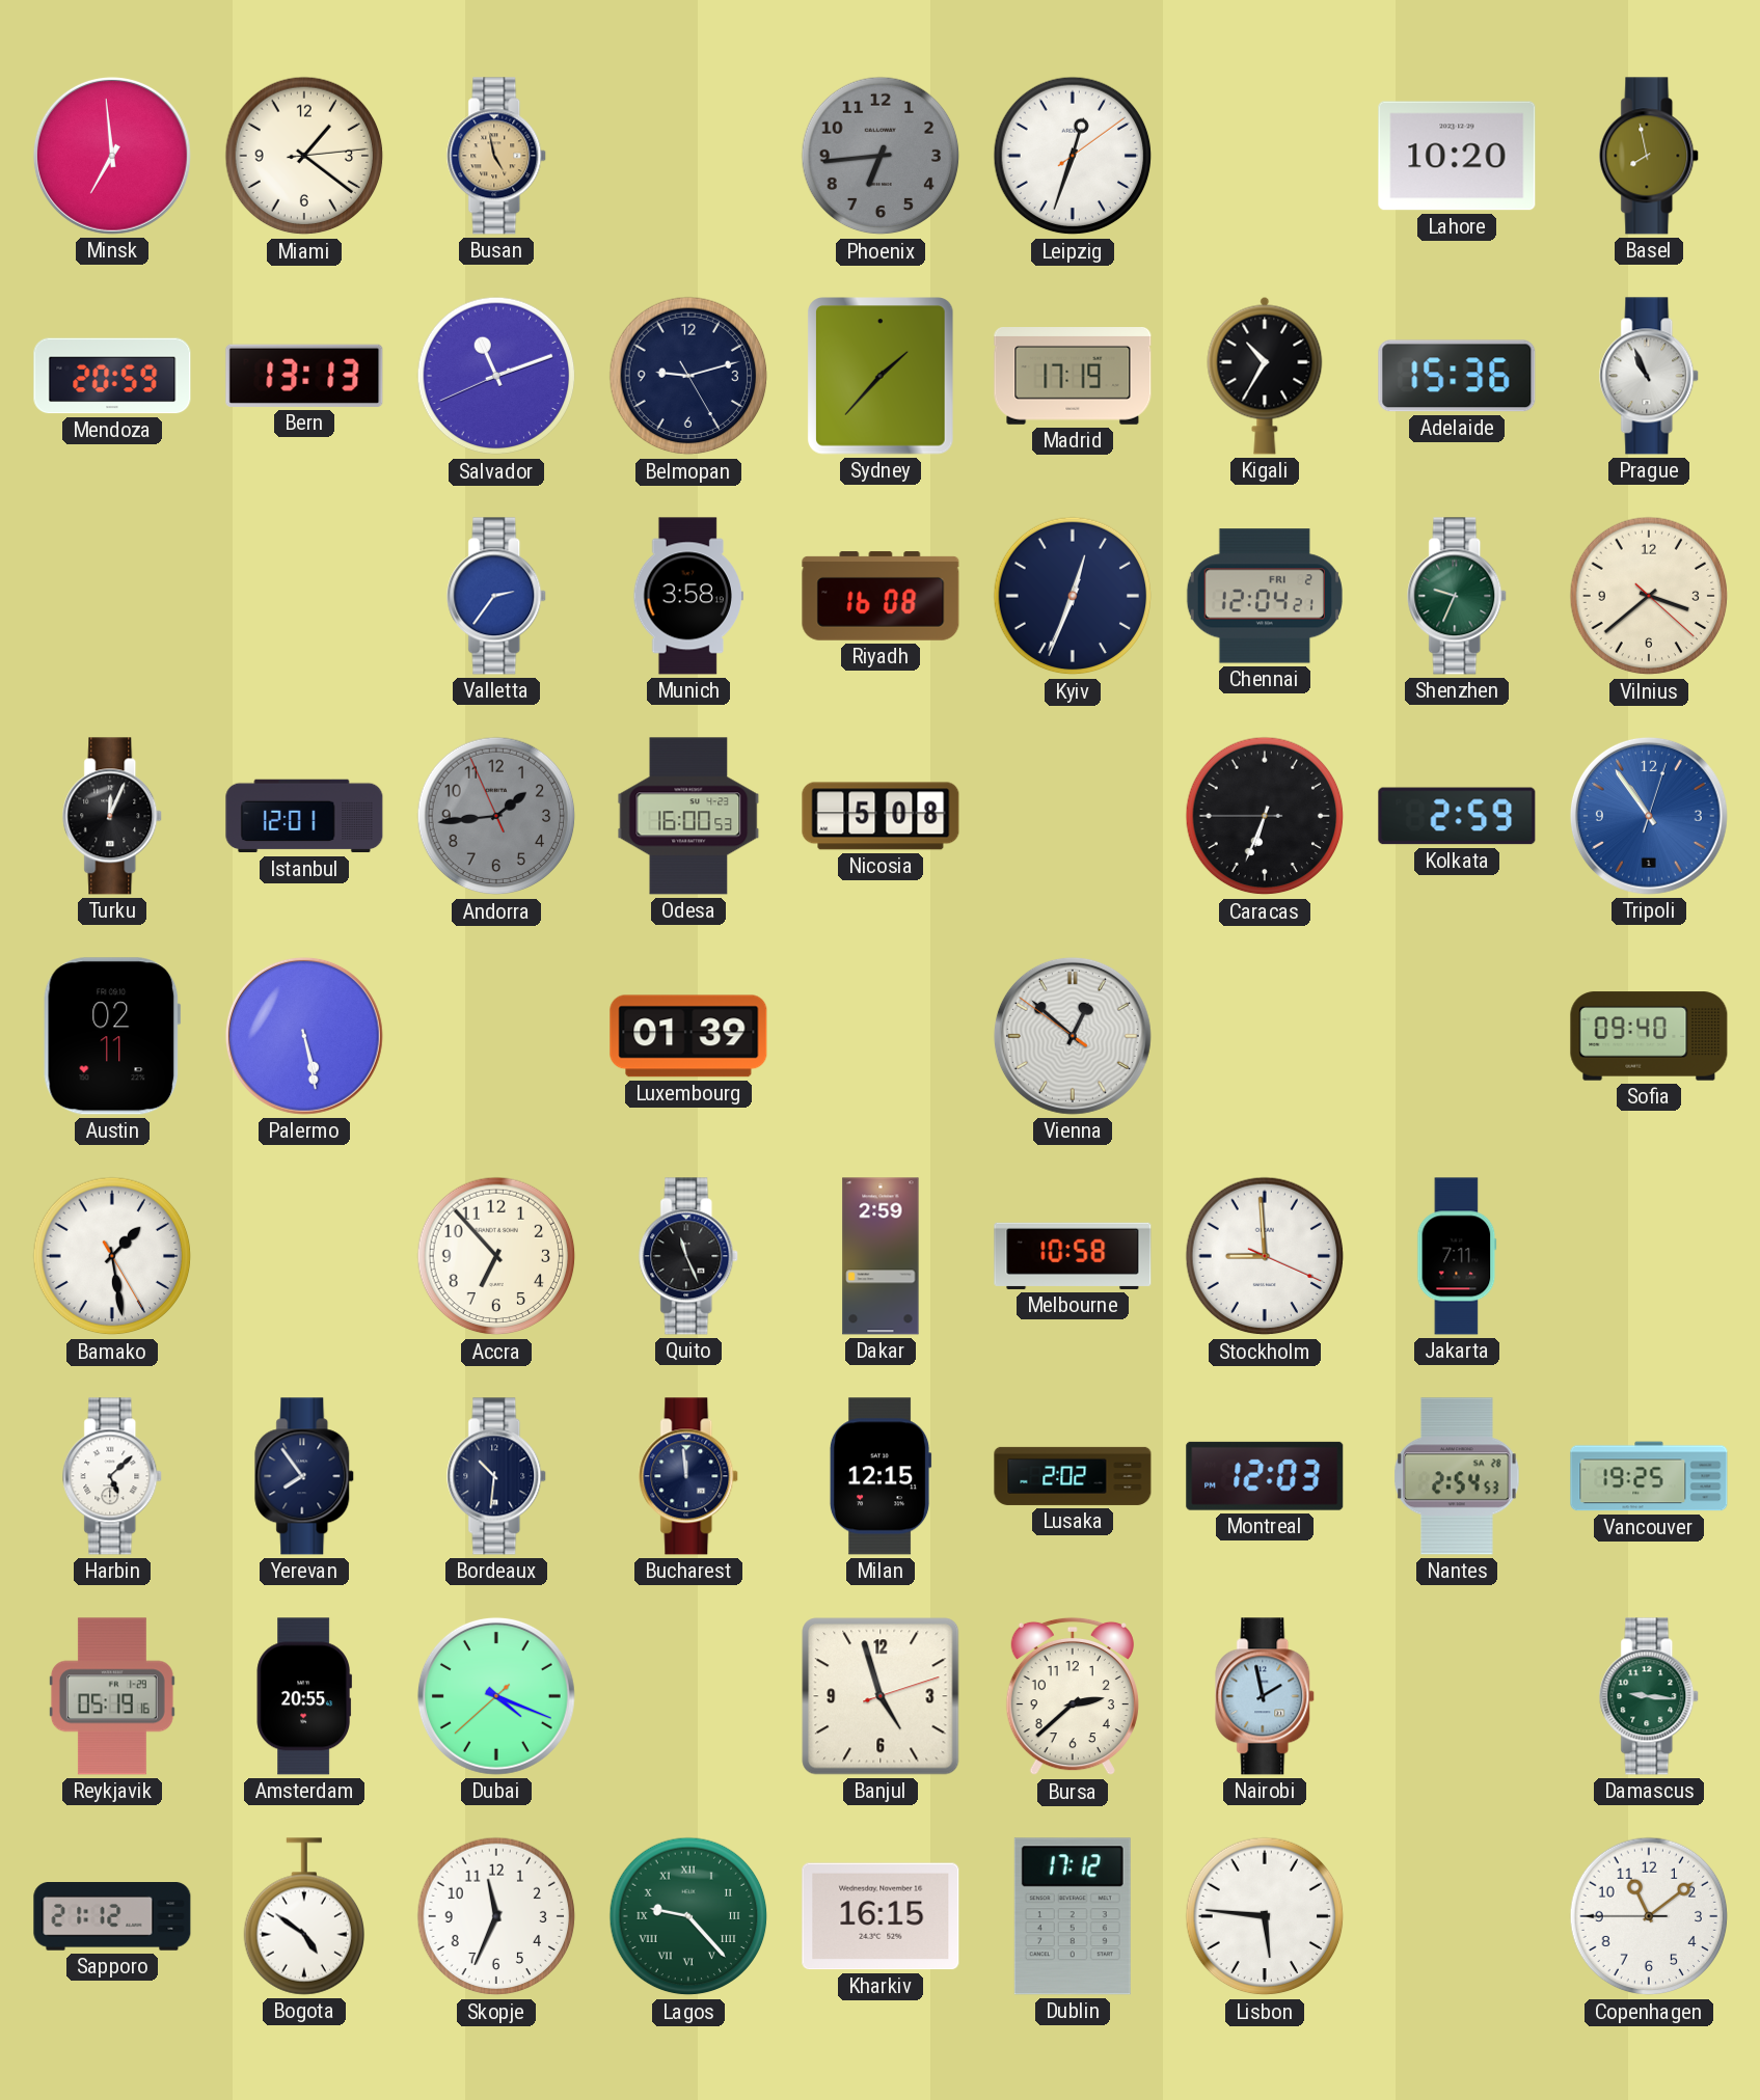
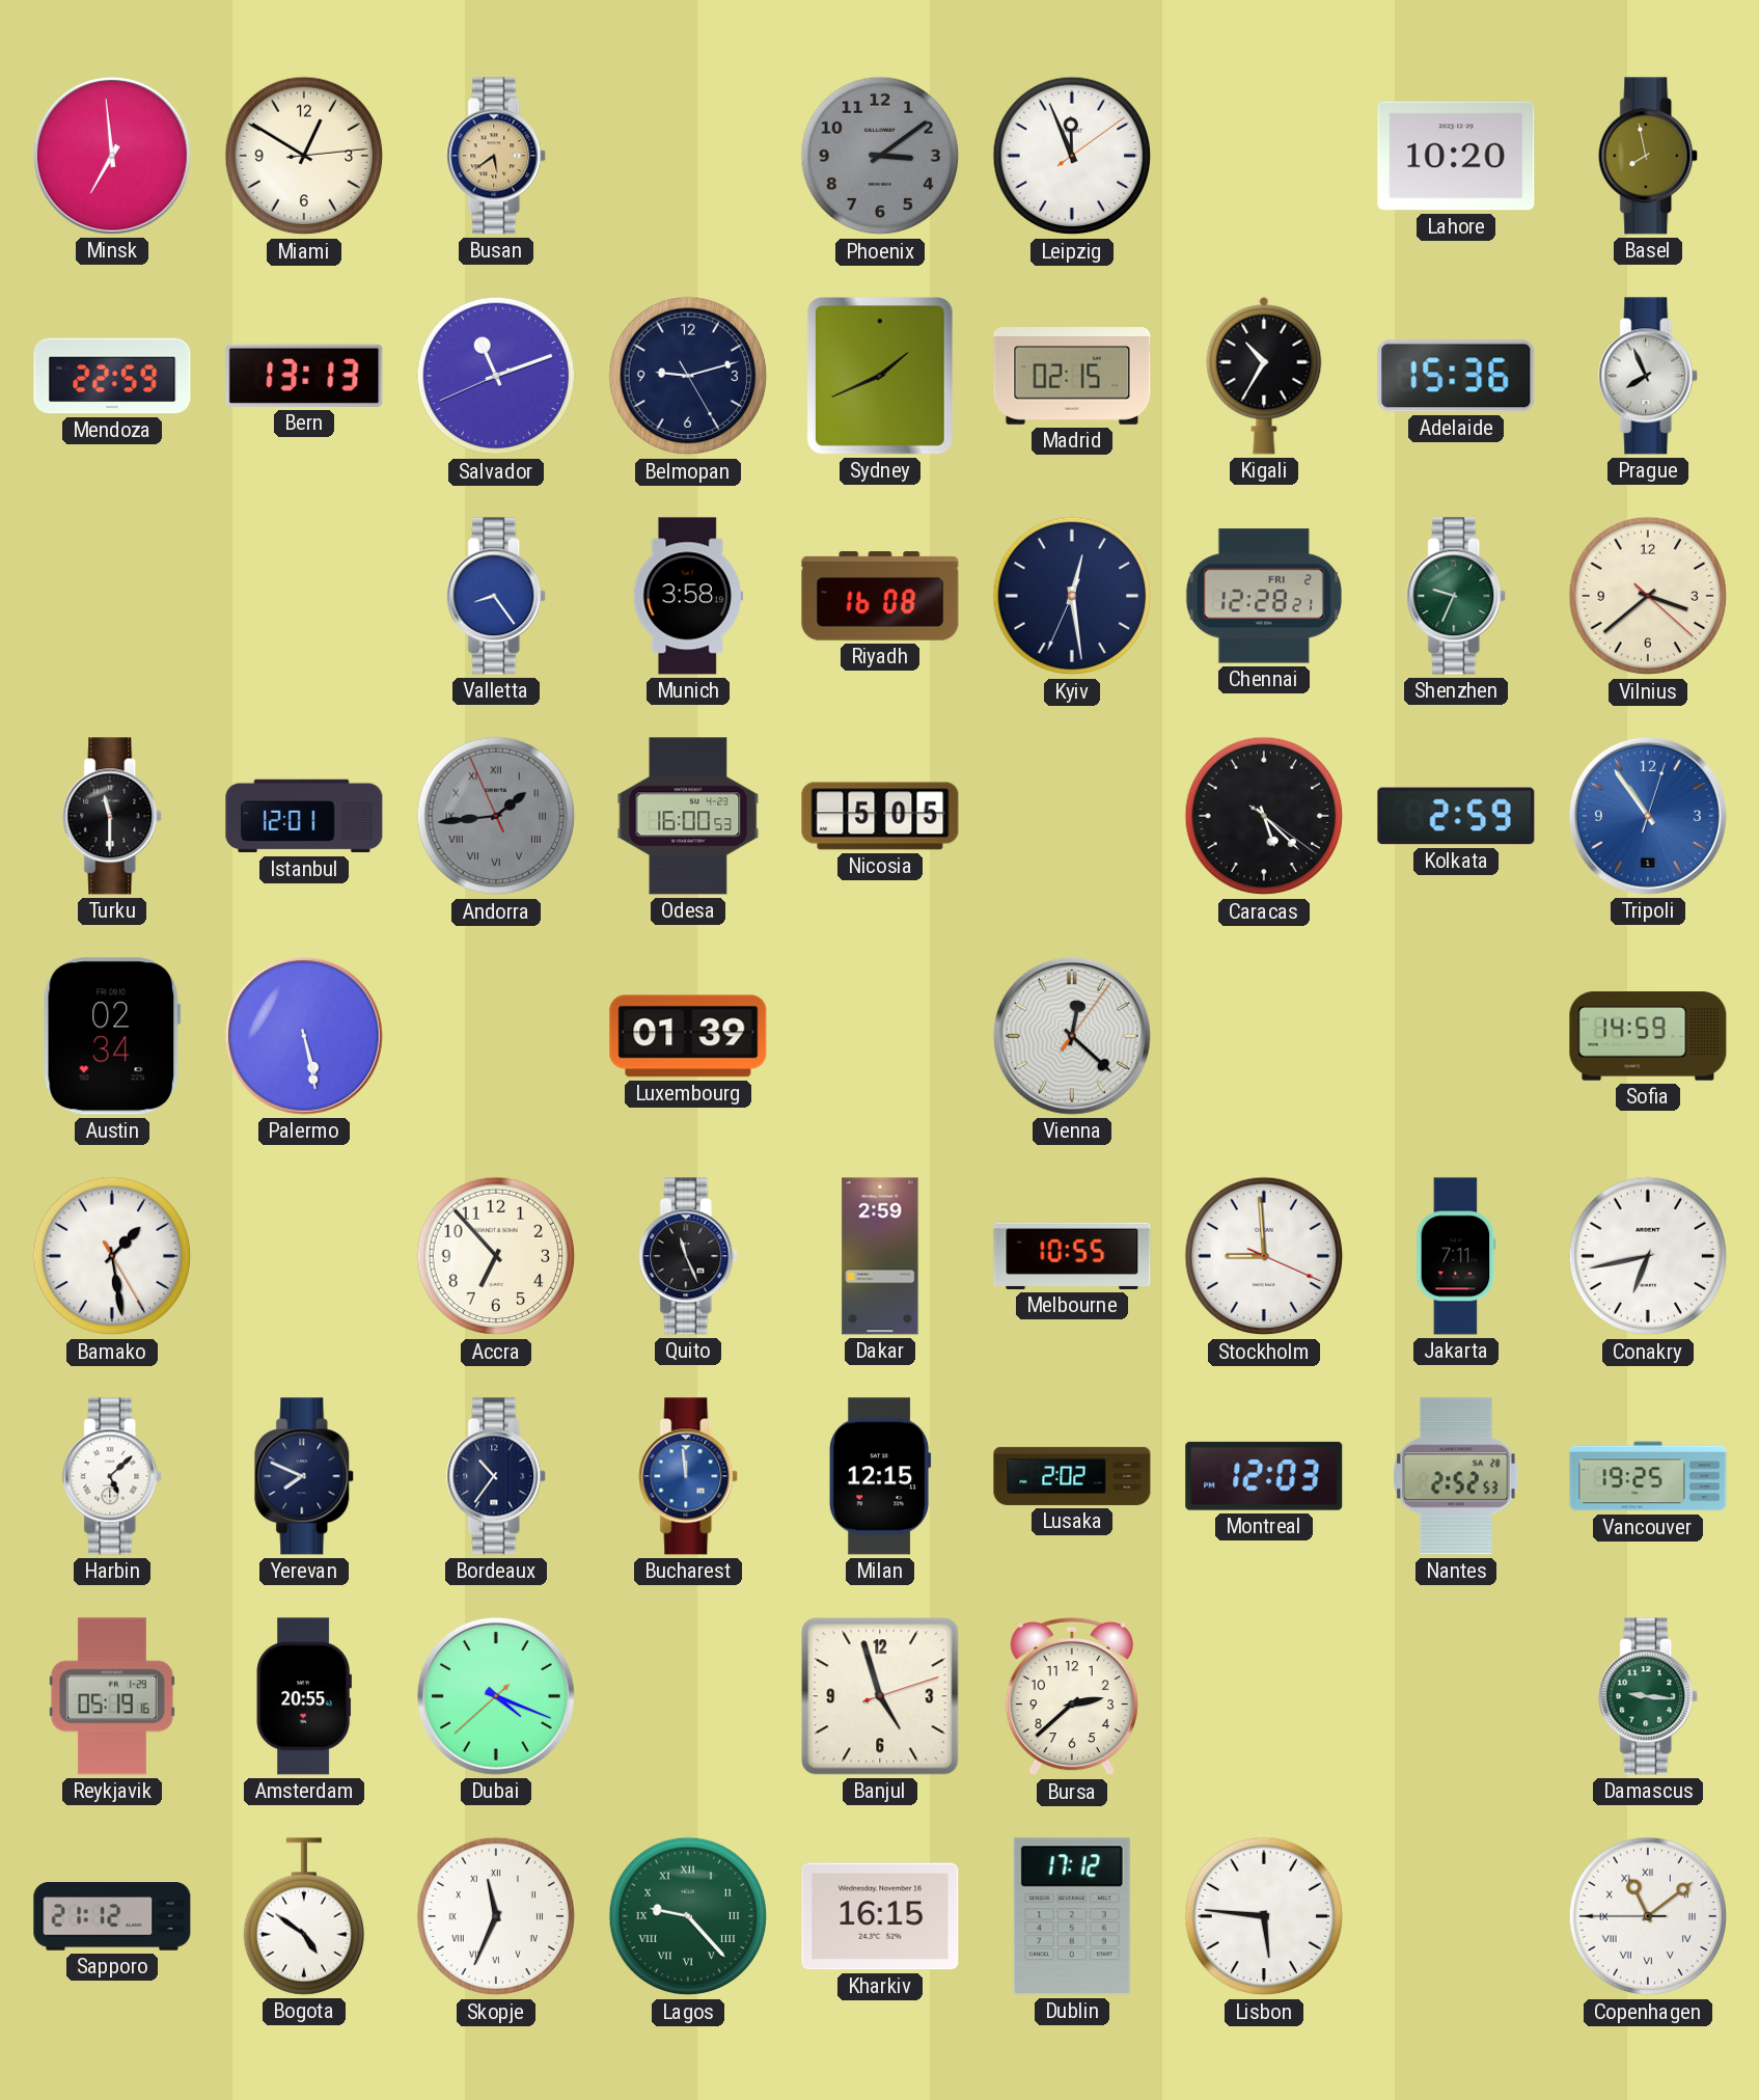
Miami: 1:21 -> 12:50 (304, 156)
Busan: 4:58 -> 5:39 (497, 156)
Phoenix: 6:44 -> 3:09 (880, 156)
Leipzig: 12:33 -> 11:56 (1072, 156)
Mendoza: 20:59 -> 22:59 (112, 376)
Sydney: 1:37 -> 1:41 (881, 377)
Madrid: 17:19 -> 02:15 (1072, 377)
Prague: 10:56 -> 7:56 (1649, 376)
Valletta: 2:36 -> 8:24 (497, 596)
Kyiv: 12:33 -> 12:28 (1072, 596)
Chennai: 12:04 -> 12:28 (1264, 596)
Turku: 12:04 -> 11:30 (113, 816)
Andorra numerals: Arabic -> Roman (496, 816)
Nicosia: 5:08 -> 5:05 (880, 816)
Caracas: 6:33 -> 5:22 (1264, 816)
Austin: 02:11 -> 02:34 (112, 1036)
Vienna: 12:51 -> 12:22 (1072, 1036)
Sofia: 09:40 -> 14:59 (1648, 1036)
Melbourne: 10:58 -> 10:55 (1072, 1256)
Conakry: none -> 6:43 (1648, 1256)
Yerevan: 7:54 -> 7:49 (305, 1476)
Bordeaux: 10:31 -> 10:36 (497, 1476)
Bucharest dial: navy -> blue (689, 1476)
Nantes: 2:54 -> 2:52 (1456, 1476)
Nairobi: 1:58 -> none (1266, 1696)
Skopje numerals: Arabic -> Roman (496, 1916)
Copenhagen numerals: Arabic -> Roman (1648, 1916)
